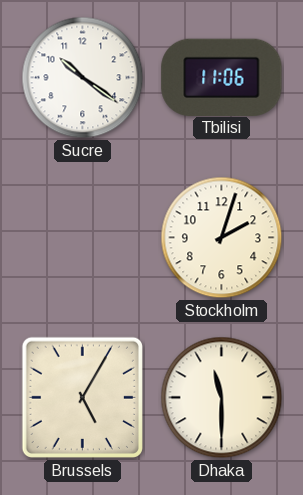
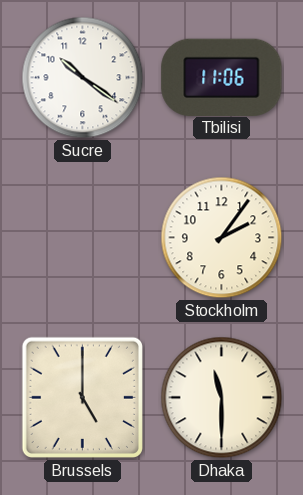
Stockholm: 2:03 -> 2:06 (222, 238)
Brussels: 5:05 -> 5:00 (82, 397)
